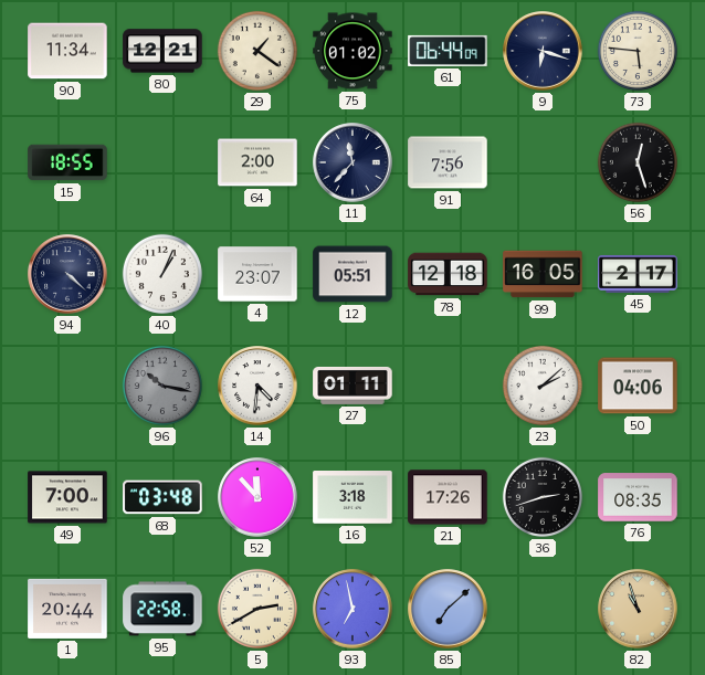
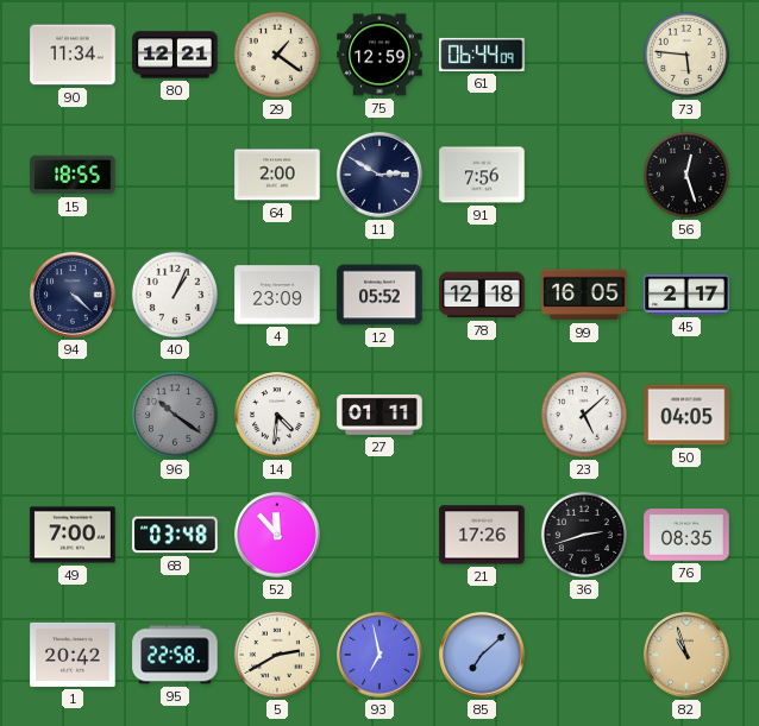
75: 01:02 -> 12:59 (379, 55)
9: 6:18 -> none (543, 51)
11: 11:37 -> 2:50 (379, 175)
4: 23:07 -> 23:09 (277, 295)
12: 05:51 -> 05:52 (379, 295)
96: 10:17 -> 10:21 (175, 415)
23: 2:08 -> 5:08 (584, 415)
50: 04:06 -> 04:05 (686, 415)
16: 3:18 -> none (352, 498)
1: 20:44 -> 20:42 (73, 655)
